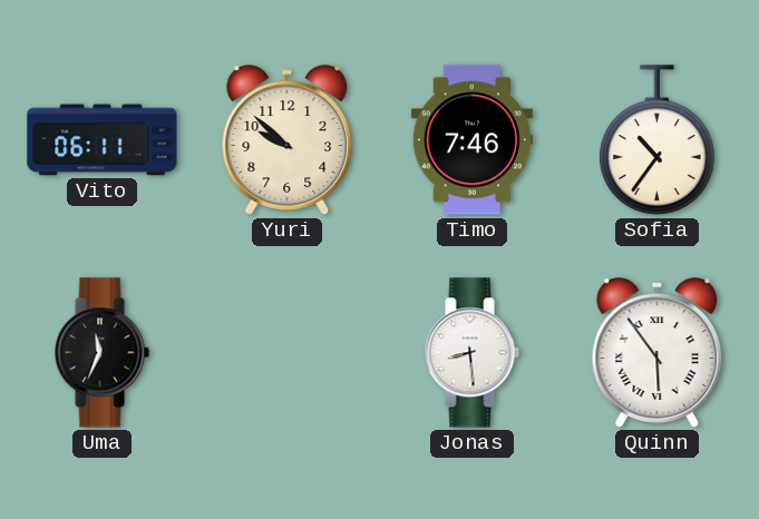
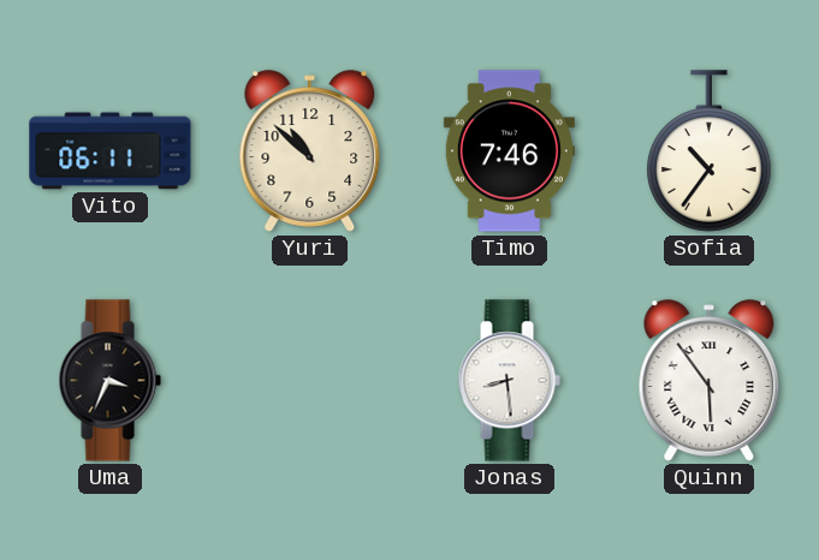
Yuri: 9:52 -> 10:52 (310, 151)
Uma: 11:34 -> 3:34 (109, 381)
